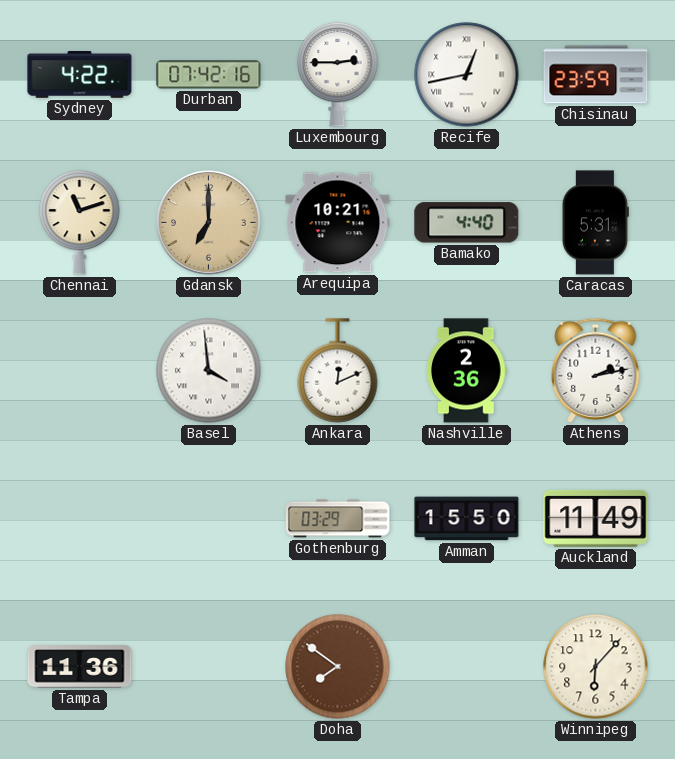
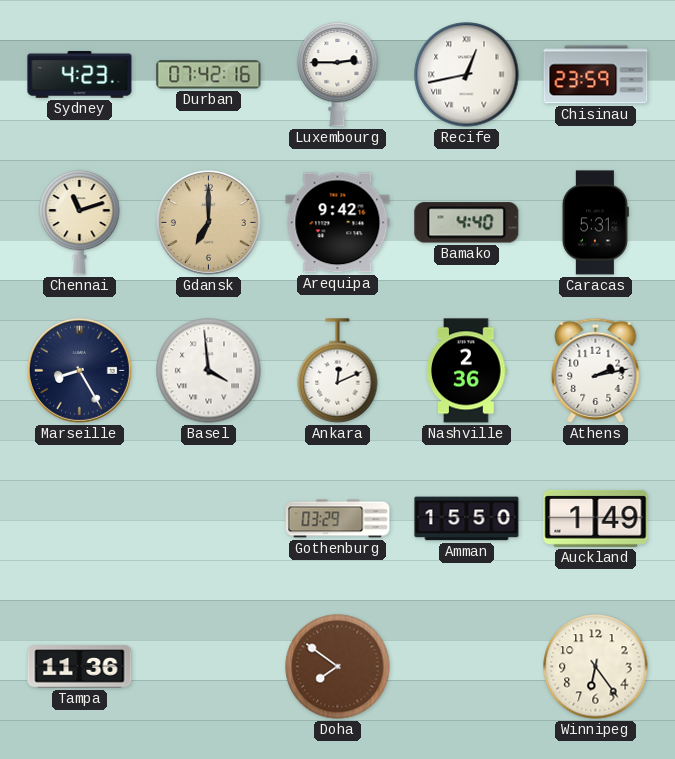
Sydney: 4:22 -> 4:23 (80, 75)
Arequipa: 10:21 -> 9:42 (338, 223)
Marseille: none -> 8:25 (79, 370)
Auckland: 11:49 -> 1:49 (596, 518)
Winnipeg: 6:07 -> 6:24 (596, 667)
